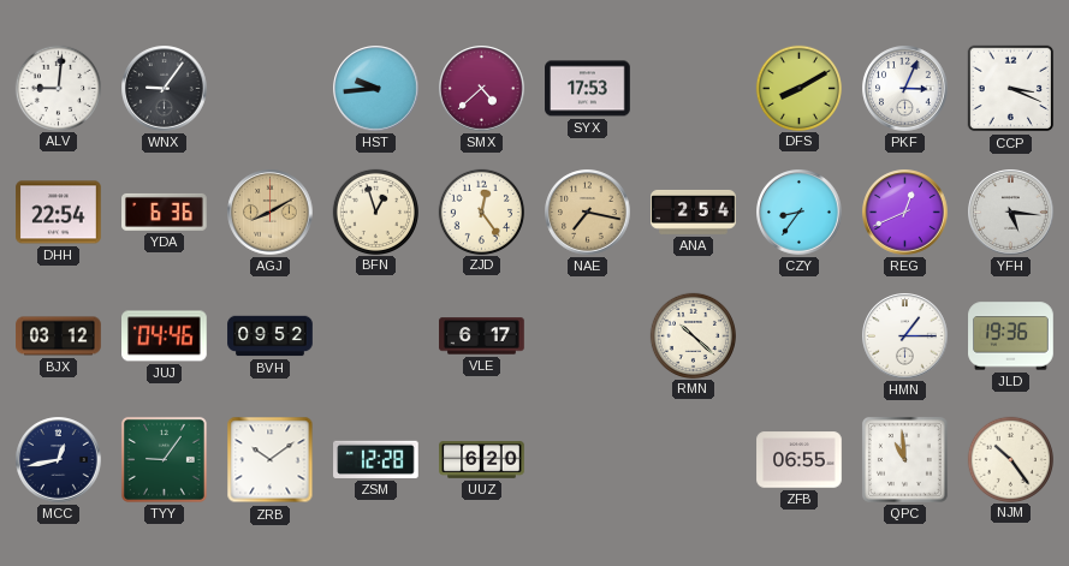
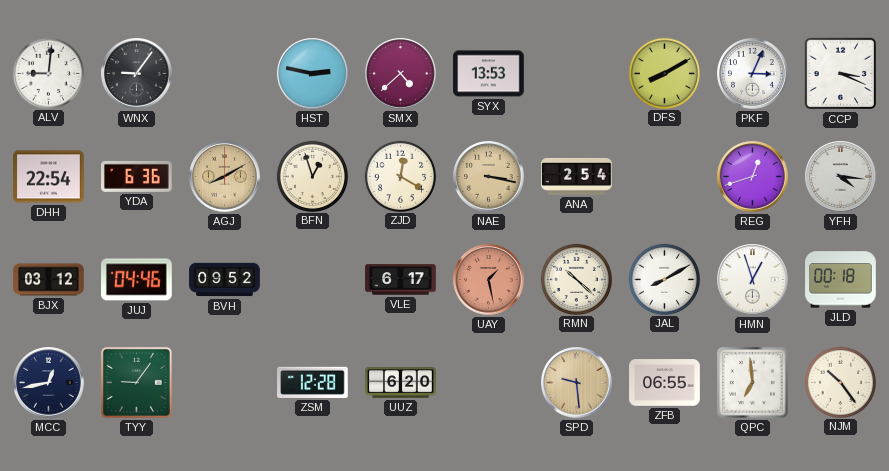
HST: 9:44 -> 2:47 (313, 74)
SYX: 17:53 -> 13:53 (489, 74)
ZJD: 12:24 -> 12:20 (400, 176)
NAE: 7:17 -> 3:17 (489, 177)
CZY: 8:36 -> none (800, 213)
REG: 12:41 -> 12:42 (753, 177)
YFH: 5:16 -> 4:16 (841, 177)
UAY: none -> 1:28 (489, 280)
JAL: none -> 8:10 (664, 279)
HMN: 1:15 -> 12:57 (753, 280)
JLD: 19:36 -> 00:18 (841, 280)
ZRB: 10:09 -> none (271, 460)
SPD: none -> 9:29 (577, 383)
QPC: 10:59 -> 6:59 (752, 382)
